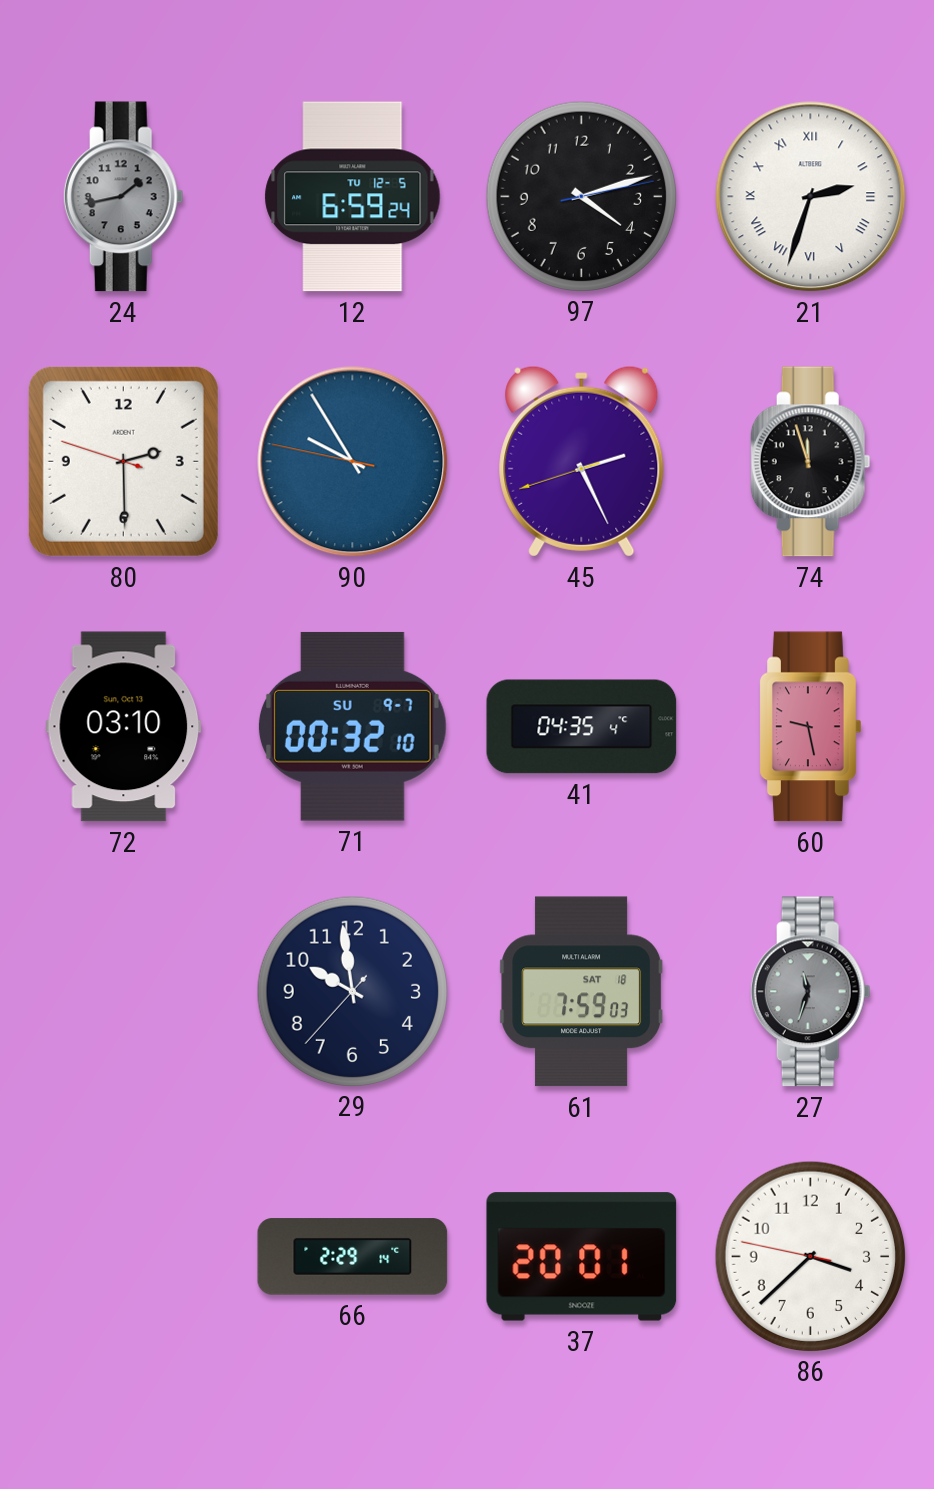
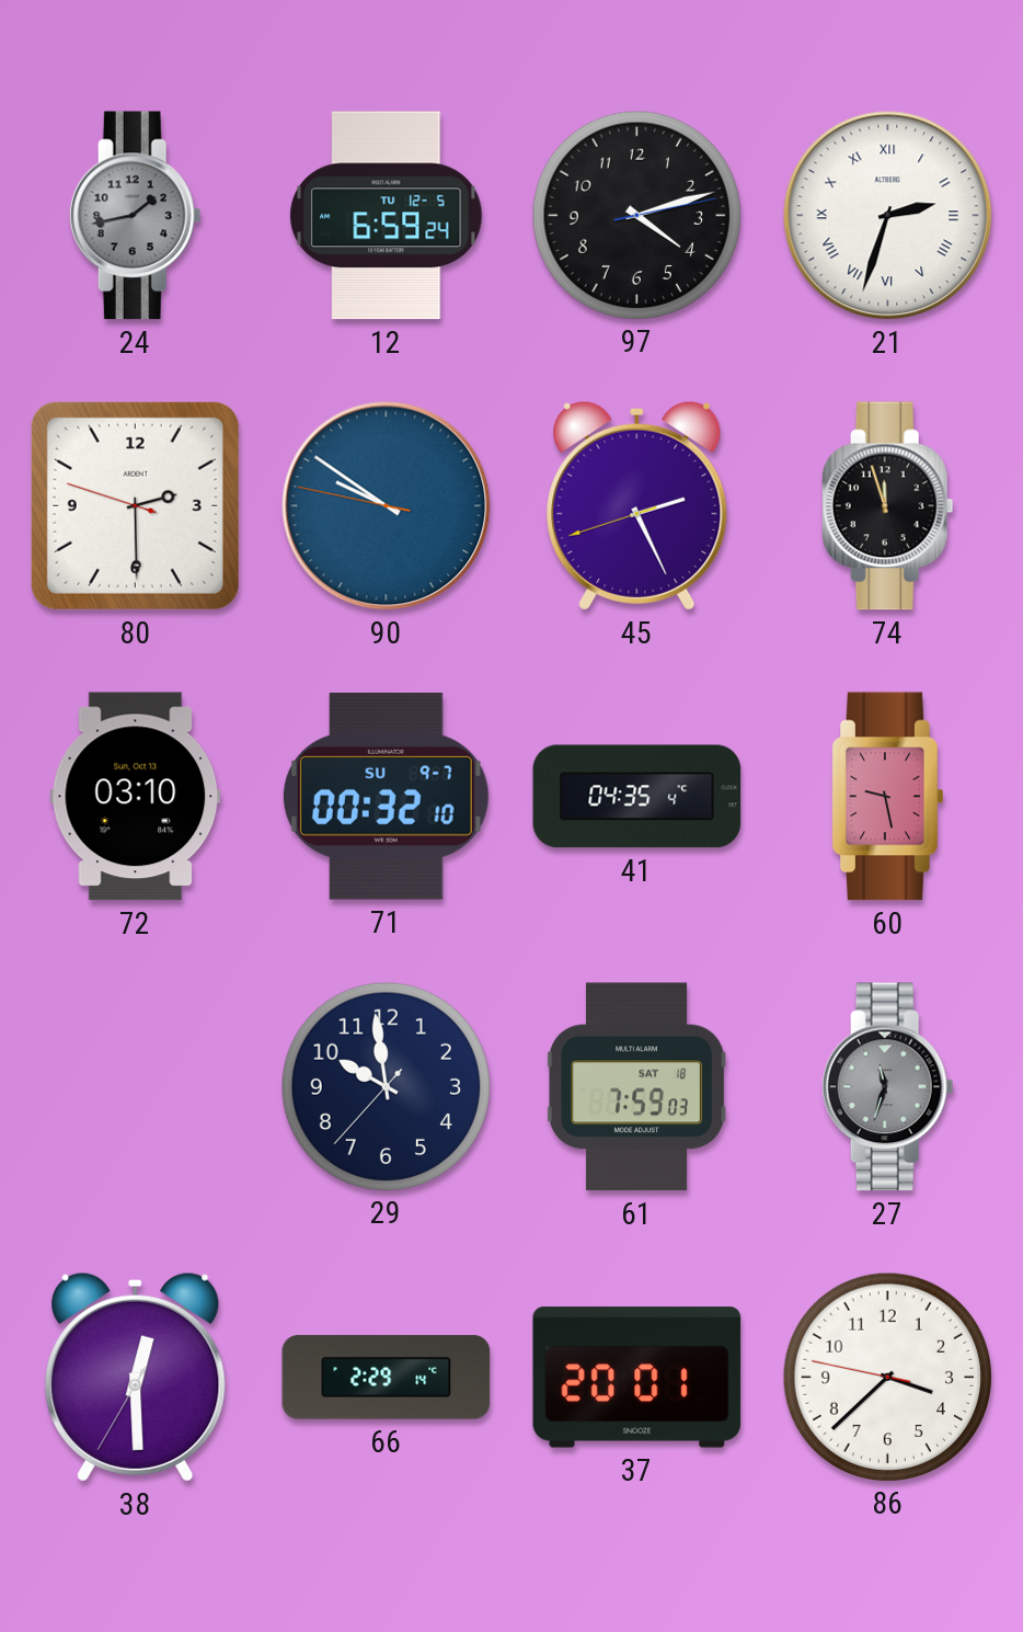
90: 9:54 -> 9:50 (387, 506)
38: none -> 12:29 (136, 1377)
